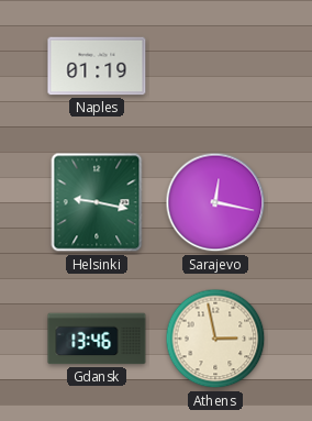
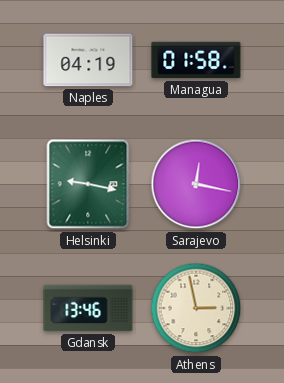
Naples: 01:19 -> 04:19 (88, 60)
Managua: none -> 01:58 (196, 60)
